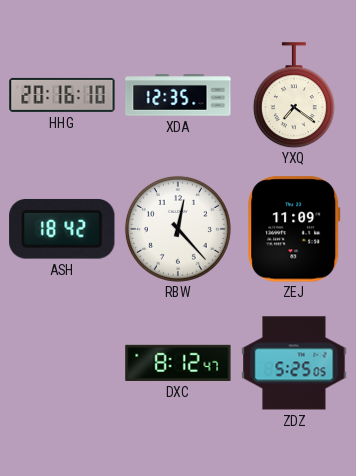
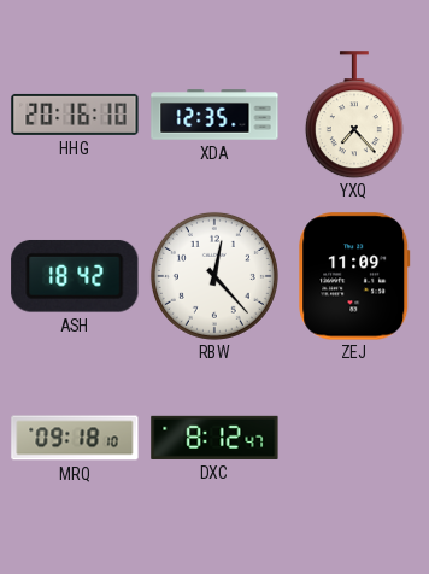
YXQ: 7:21 -> 7:23 (354, 115)
MRQ: none -> 09:18 (75, 438)
ZDZ: 5:25 -> none (294, 363)
